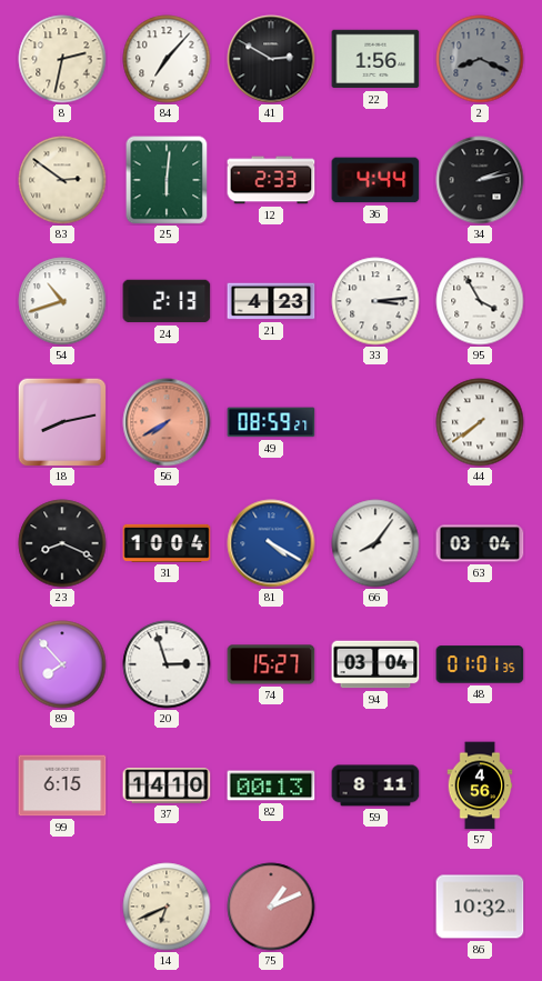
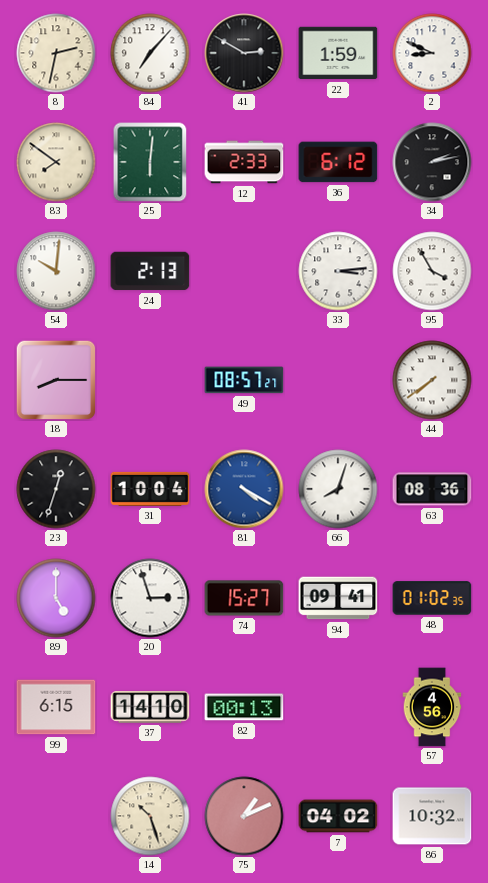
22: 1:56 -> 1:59 (338, 53)
2: 8:19 -> 8:49 (432, 53)
2 dial: grey -> white (432, 53)
83: 2:51 -> 7:51 (56, 162)
36: 4:44 -> 6:12 (338, 162)
54: 10:42 -> 10:01 (56, 271)
21: 4:23 -> none (271, 301)
18: 8:13 -> 8:15 (56, 380)
56: 7:40 -> none (167, 422)
49: 08:59 -> 08:57 (244, 380)
23: 8:19 -> 12:33 (56, 489)
66: 8:06 -> 8:03 (338, 489)
63: 03:04 -> 08:36 (432, 489)
89: 7:53 -> 5:00 (56, 598)
94: 03:04 -> 09:41 (338, 598)
48: 01:01 -> 01:02 (432, 598)
59: 8:11 -> none (375, 785)
14: 6:41 -> 10:27 (150, 816)
7: none -> 04:02 (338, 816)
